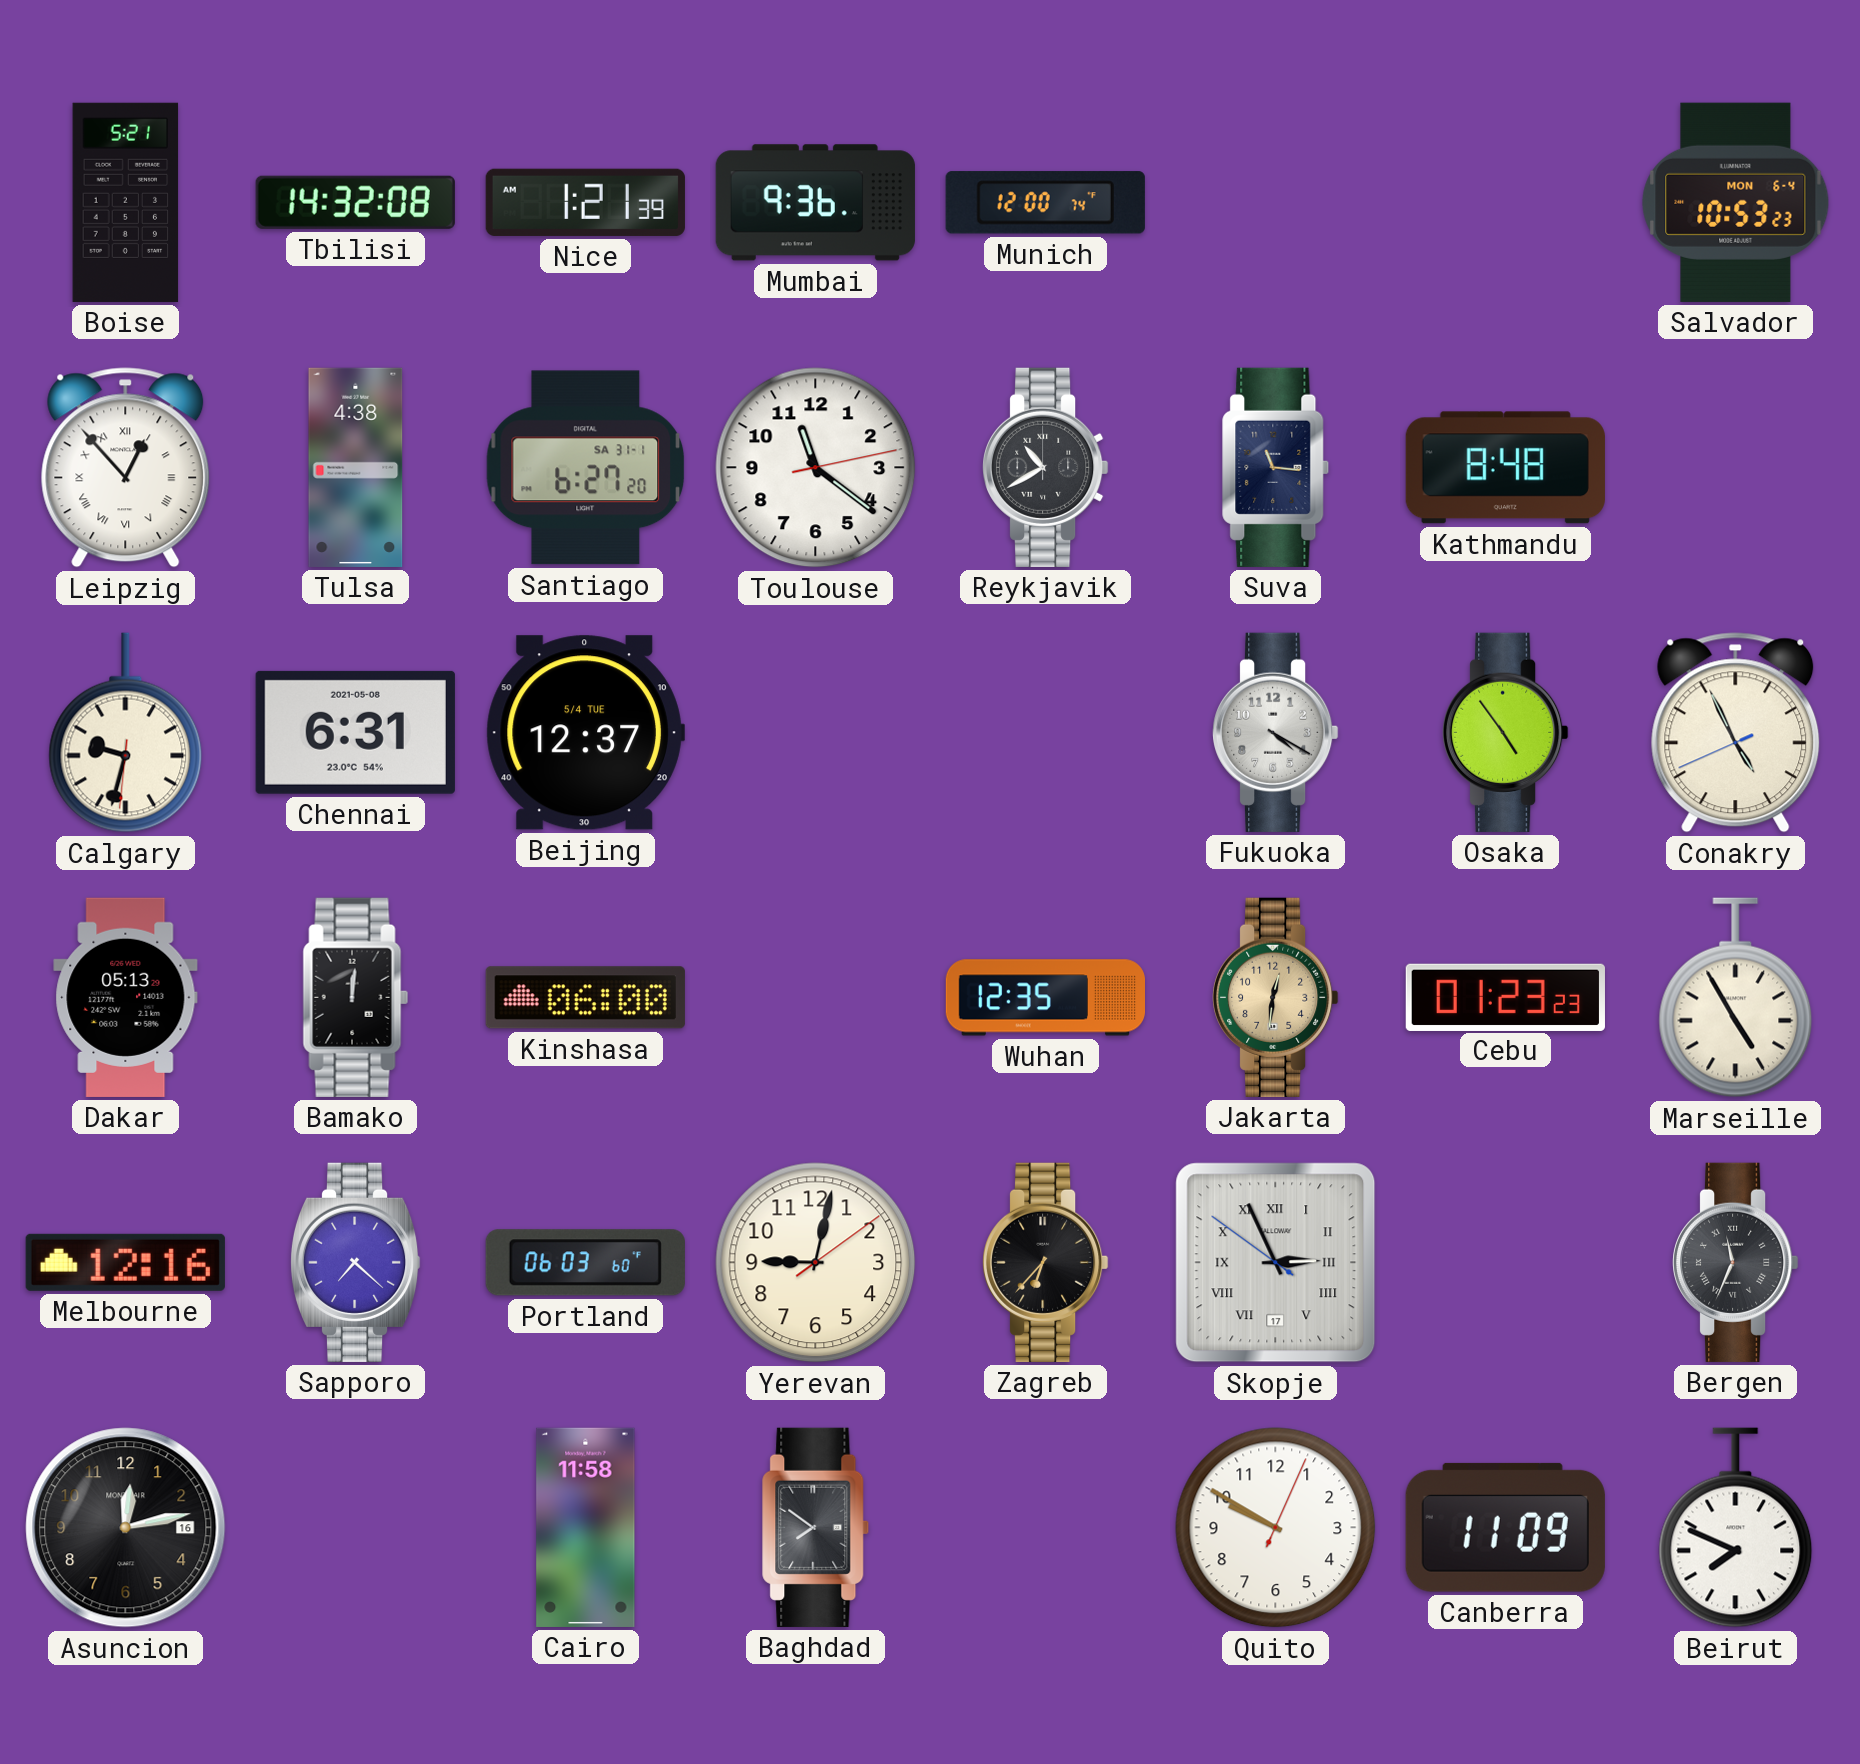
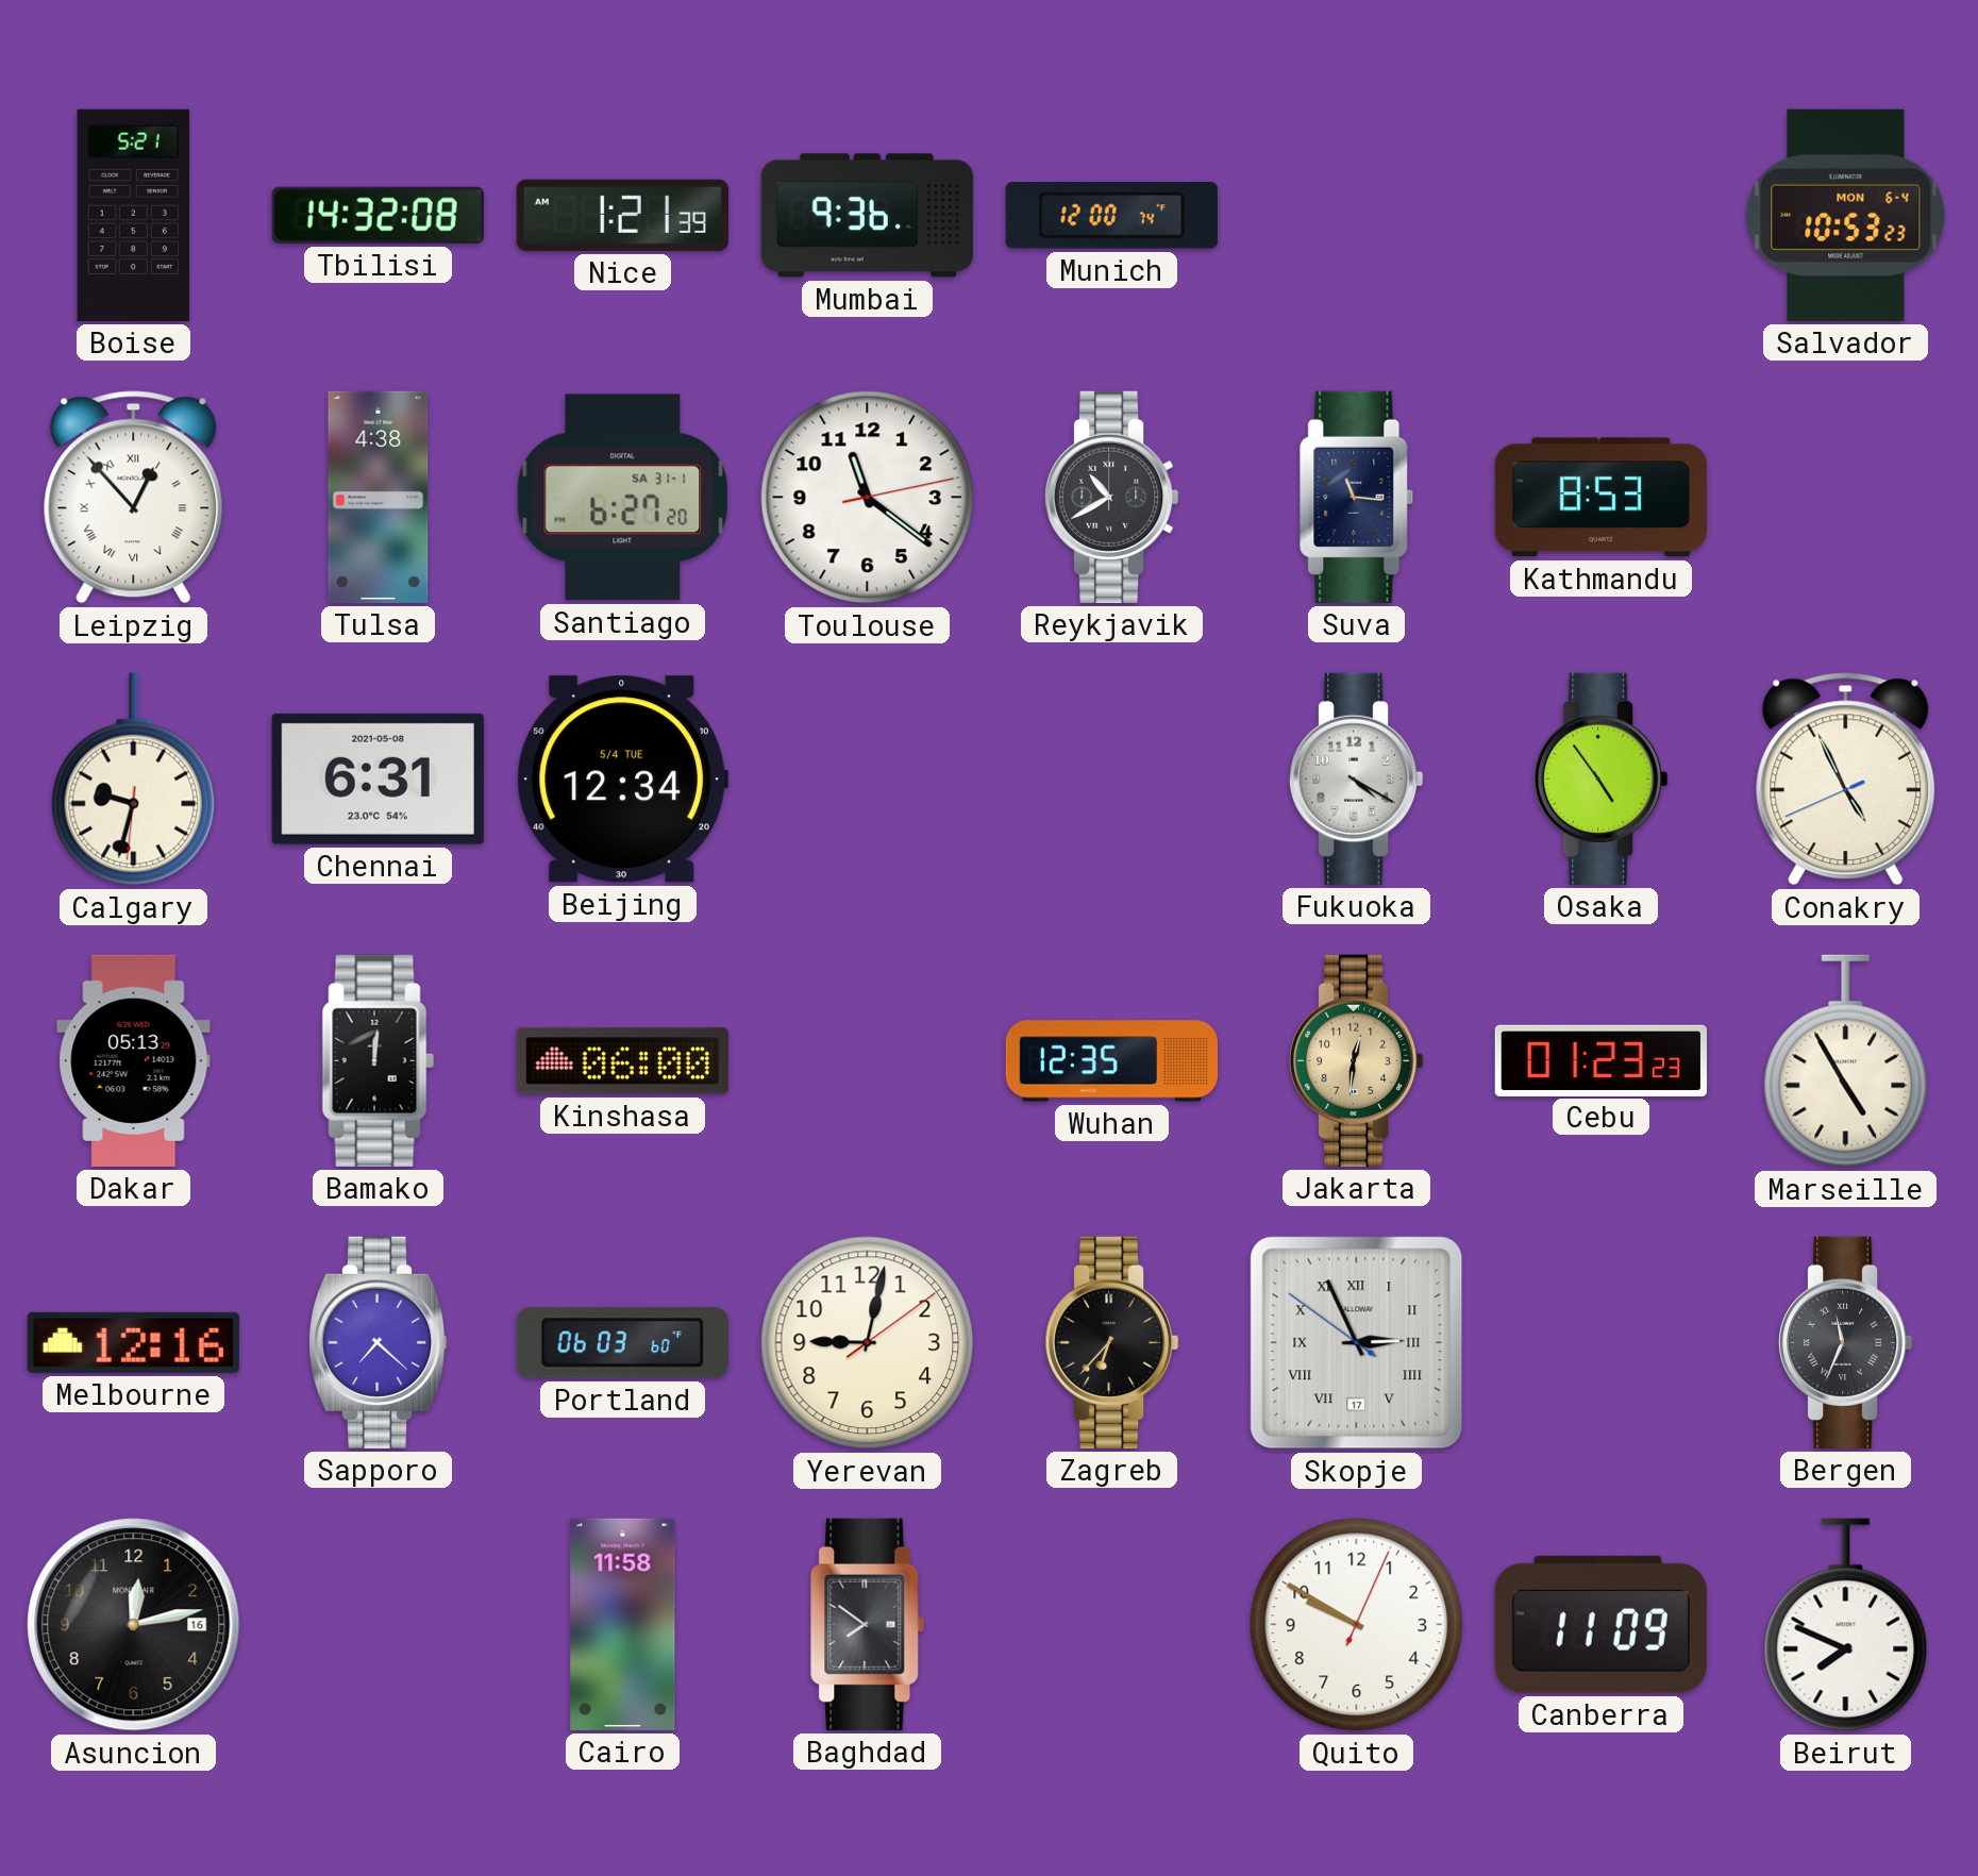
Kathmandu: 8:48 -> 8:53 (1600, 498)
Beijing: 12:37 -> 12:34 (622, 780)
